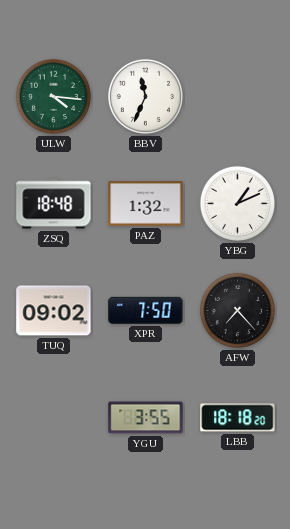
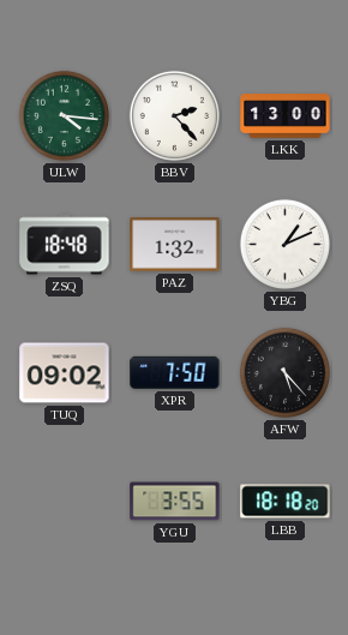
BBV: 11:34 -> 2:23 (174, 115)
LKK: none -> 13:00 (286, 116)
AFW: 7:23 -> 5:23 (284, 372)
